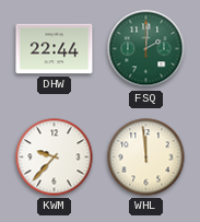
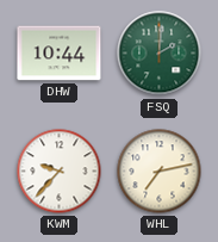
DHW: 22:44 -> 10:44 (60, 54)
WHL: 11:59 -> 7:13 (160, 172)
